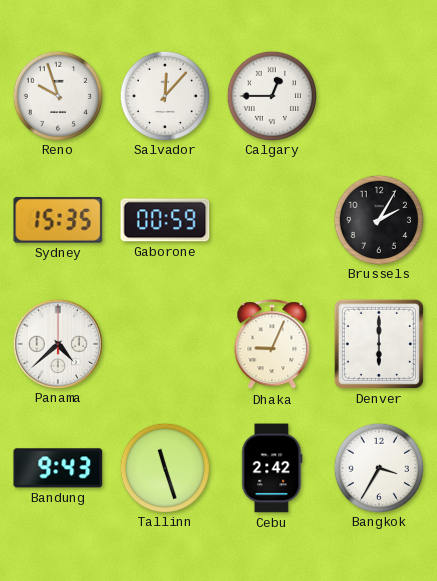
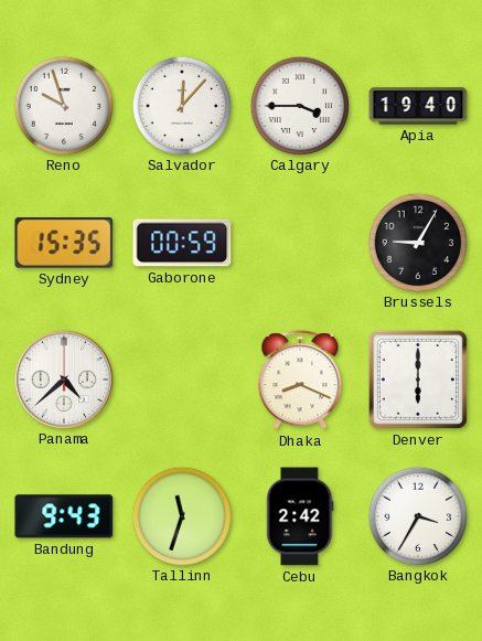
Calgary: 12:45 -> 3:45 (299, 105)
Apia: none -> 19:40 (418, 106)
Brussels: 2:05 -> 9:05 (417, 242)
Dhaka: 9:04 -> 8:19 (300, 381)
Tallinn: 11:27 -> 11:33 (181, 515)
